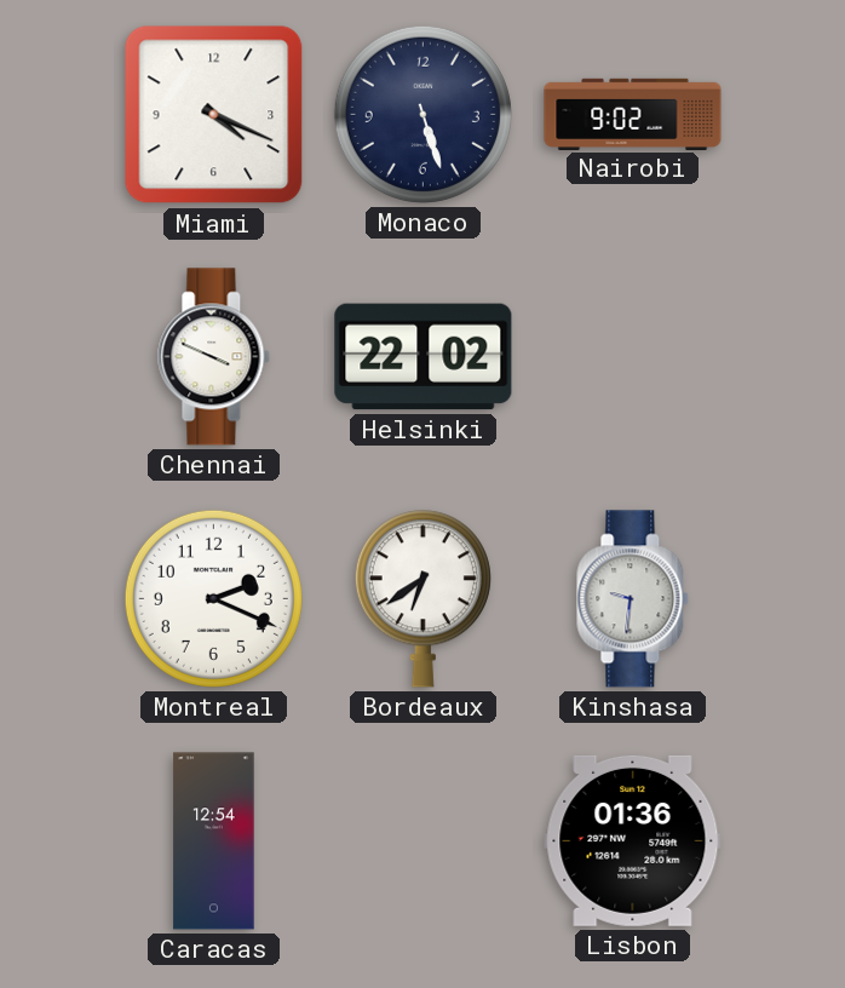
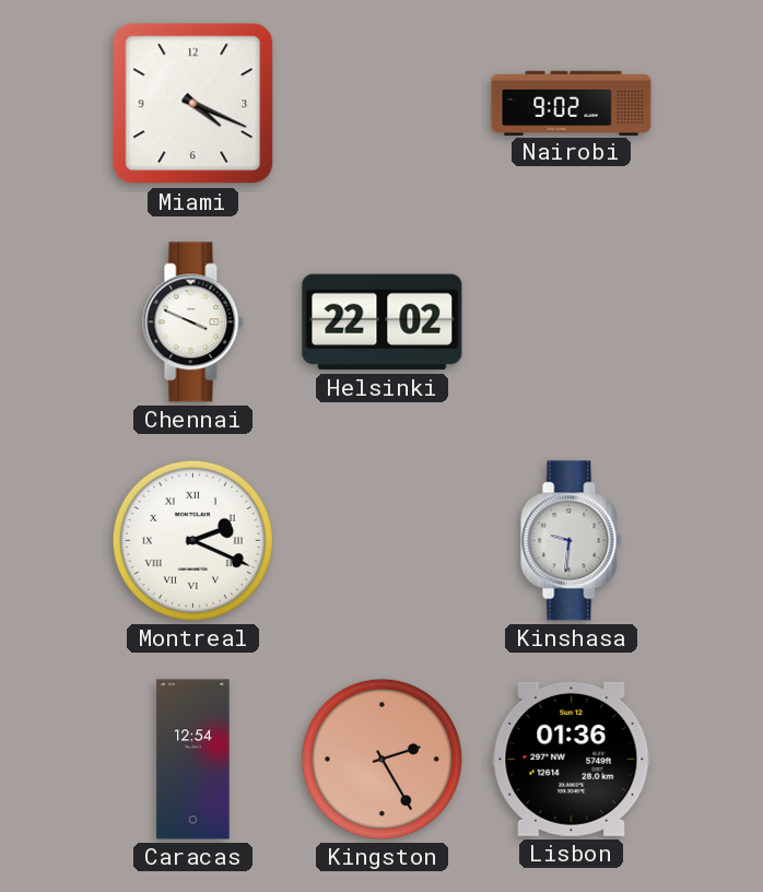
Monaco: 5:27 -> none (422, 114)
Montreal numerals: Arabic -> Roman (192, 540)
Bordeaux: 6:39 -> none (422, 599)
Kingston: none -> 2:25 (381, 759)
